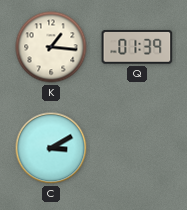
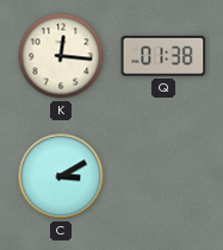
K: 1:16 -> 12:16 (61, 56)
Q: 01:39 -> 01:38 (163, 56)
